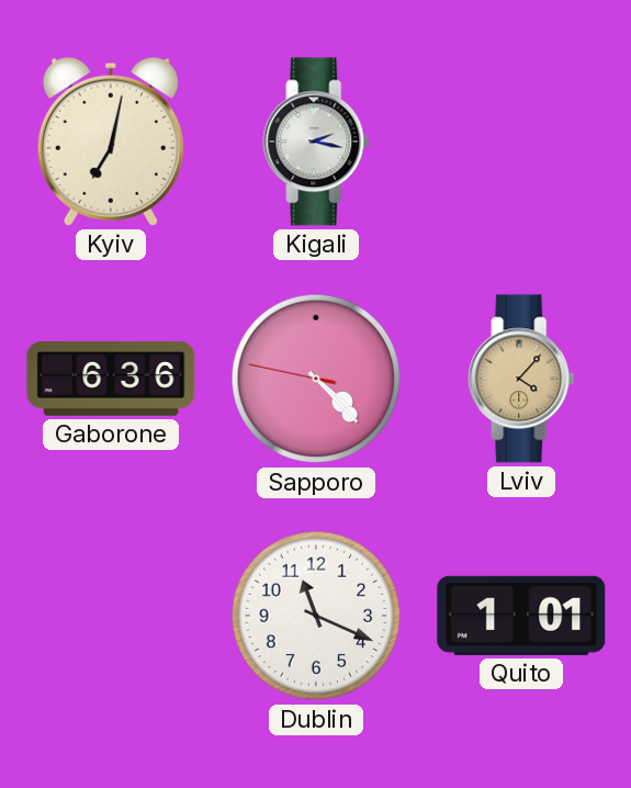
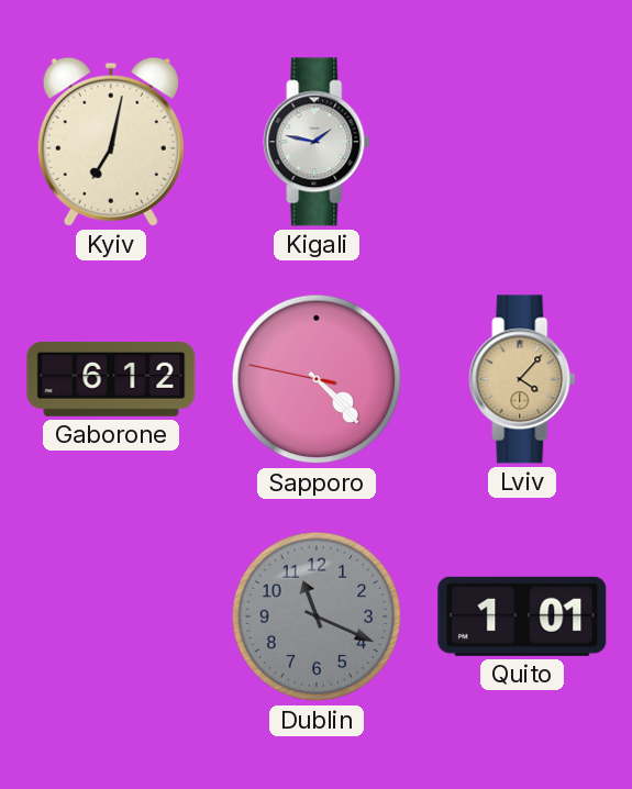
Kigali: 2:17 -> 1:47 (317, 142)
Gaborone: 6:36 -> 6:12 (111, 379)
Dublin dial: white -> grey (317, 616)
